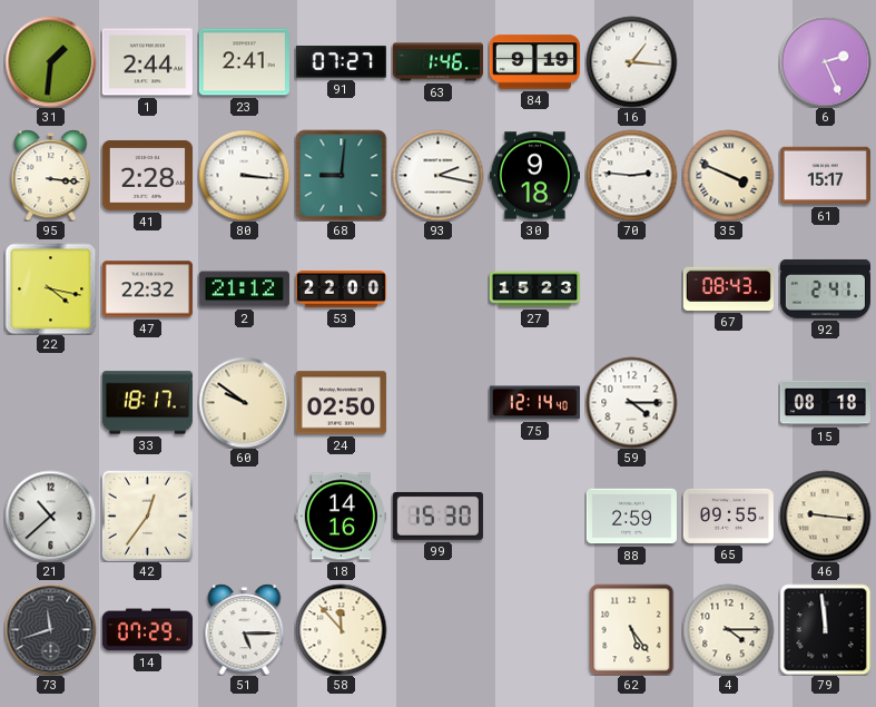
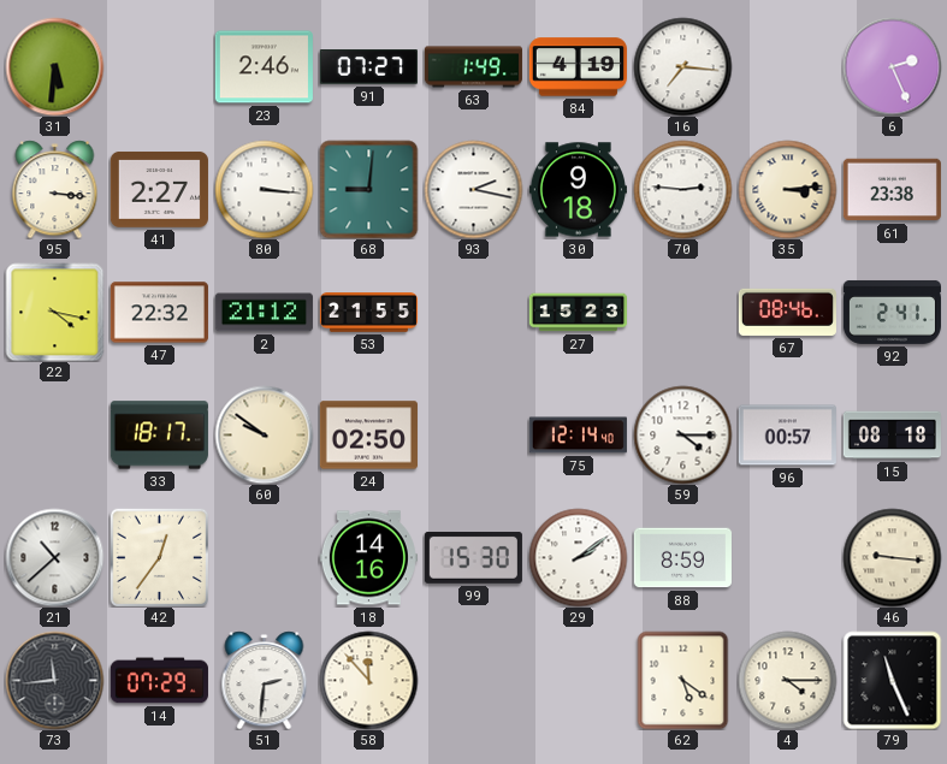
31: 1:31 -> 5:31 (54, 66)
1: 2:44 -> none (147, 62)
23: 2:41 -> 2:46 (264, 67)
63: 1:46 -> 1:49 (473, 67)
84: 9:19 -> 4:19 (578, 67)
16: 1:16 -> 7:16 (682, 66)
41: 2:28 -> 2:27 (159, 190)
35: 3:49 -> 3:14 (787, 189)
61: 15:17 -> 23:38 (892, 190)
53: 22:00 -> 21:55 (368, 313)
67: 08:43 -> 08:46 (787, 312)
96: none -> 00:57 (787, 436)
29: none -> 2:09 (578, 557)
88: 2:59 -> 8:59 (682, 558)
65: 09:55 -> none (728, 515)
73: 11:42 -> 11:44 (54, 680)
51: 5:15 -> 2:31 (265, 680)
62: 5:24 -> 5:21 (683, 680)
79: 11:59 -> 11:26 (892, 680)
